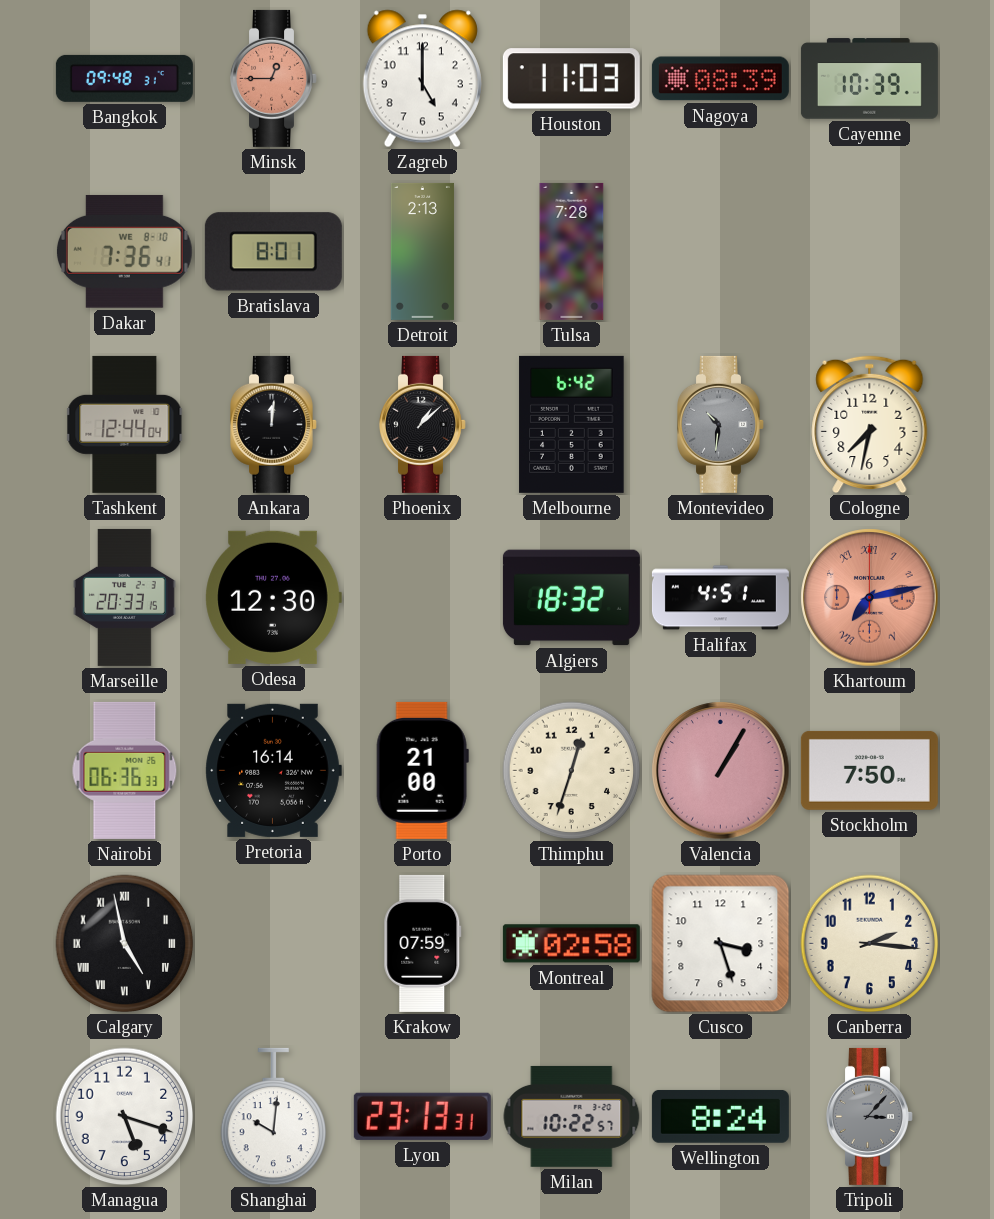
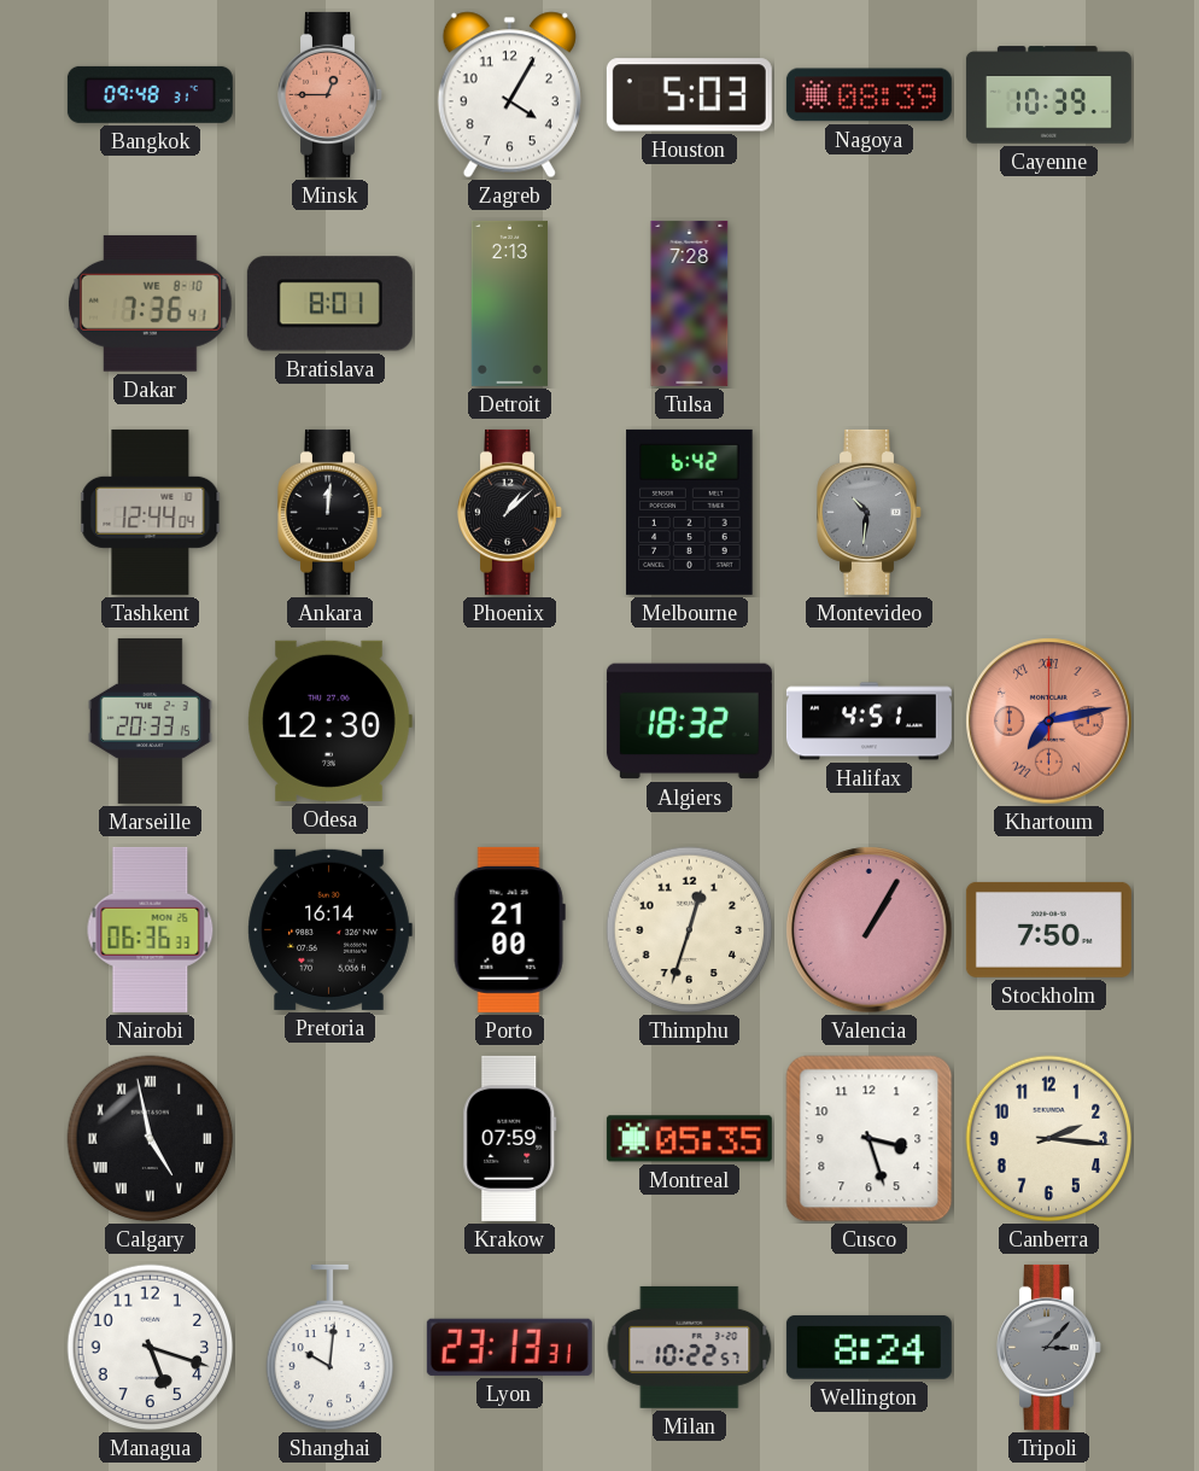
Zagreb: 5:00 -> 4:05 (509, 95)
Houston: 11:03 -> 5:03 (689, 95)
Cologne: 7:32 -> none (870, 425)
Montreal: 02:58 -> 05:35 (689, 1139)
